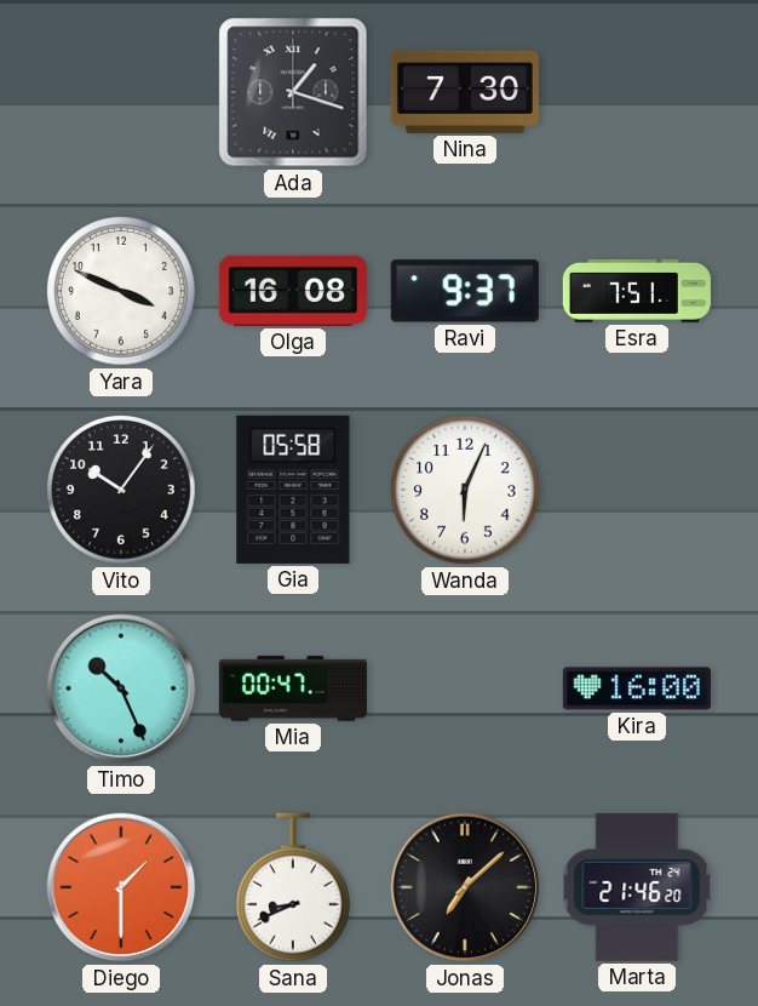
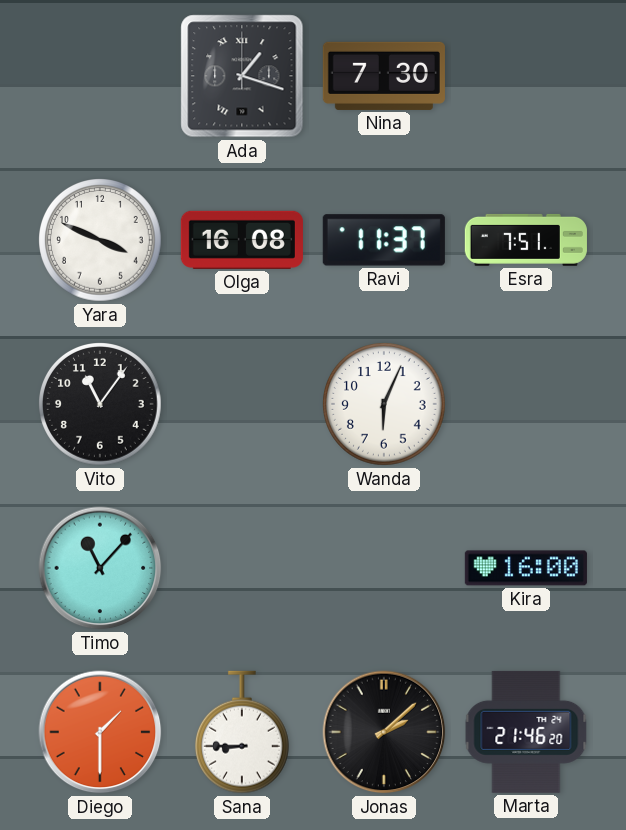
Ravi: 9:37 -> 11:37 (384, 240)
Vito: 10:06 -> 11:06 (101, 405)
Gia: 05:58 -> none (293, 490)
Timo: 10:26 -> 11:07 (100, 568)
Mia: 00:47 -> none (293, 688)
Sana: 8:41 -> 8:45 (242, 732)
Jonas: 7:08 -> 2:08 (384, 732)
